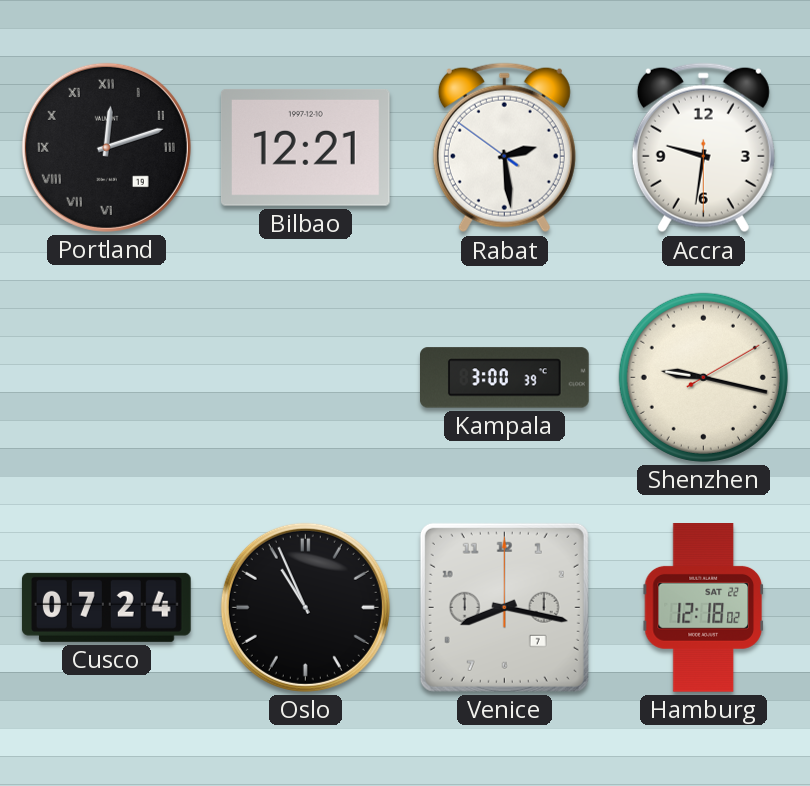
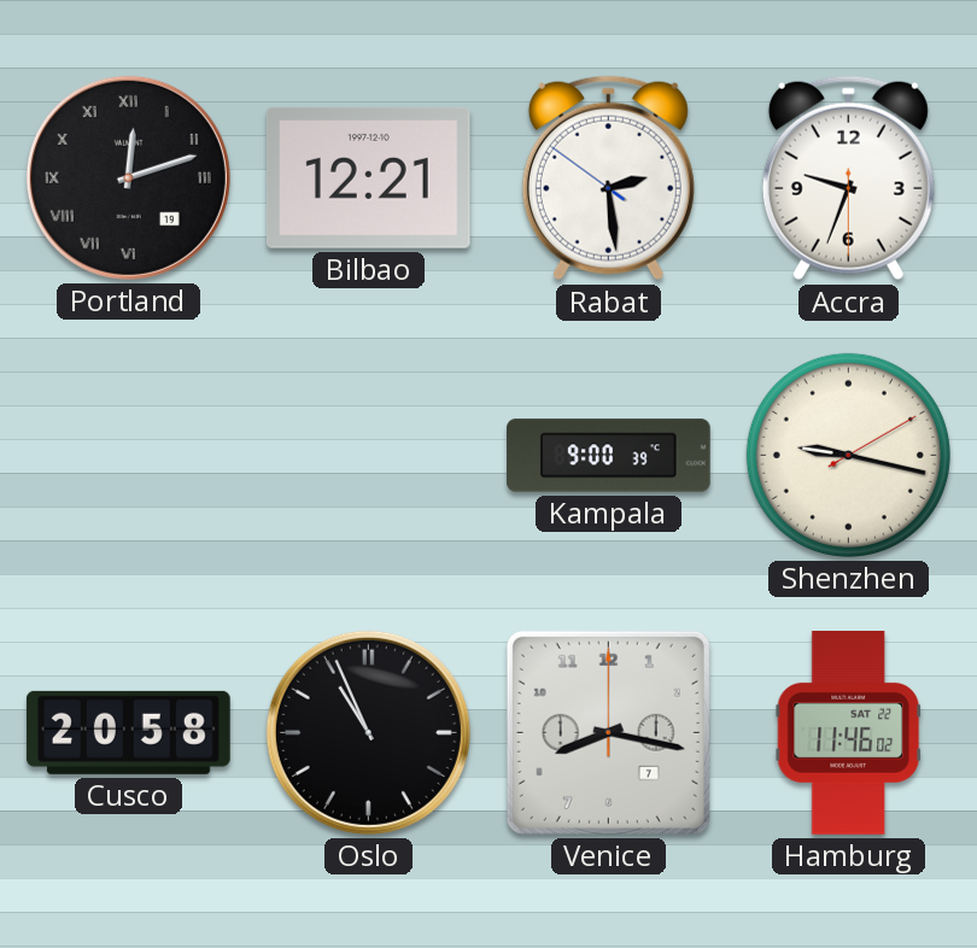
Accra: 9:31 -> 9:33 (848, 179)
Kampala: 3:00 -> 9:00 (609, 456)
Cusco: 07:24 -> 20:58 (128, 732)
Hamburg: 12:18 -> 11:46 (848, 733)
